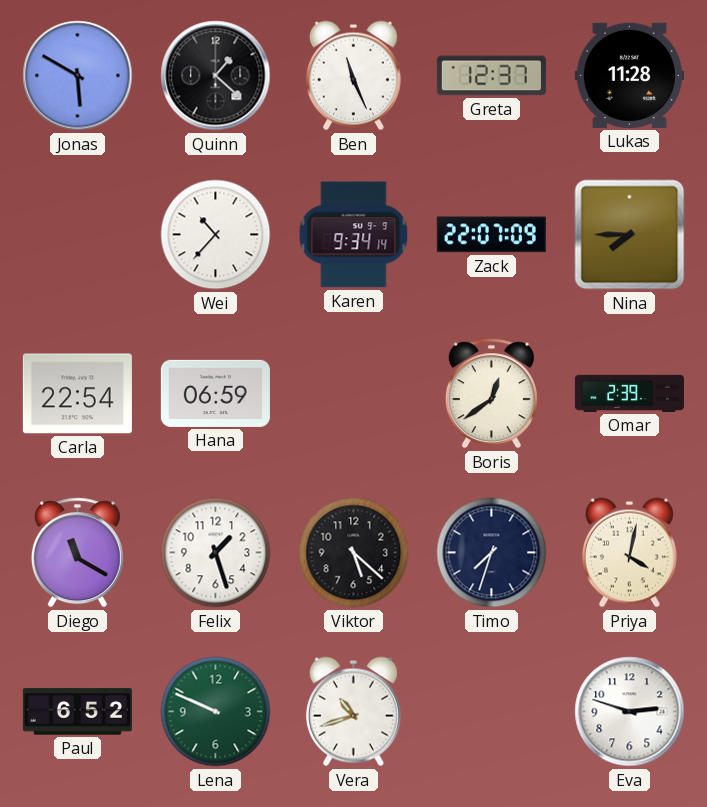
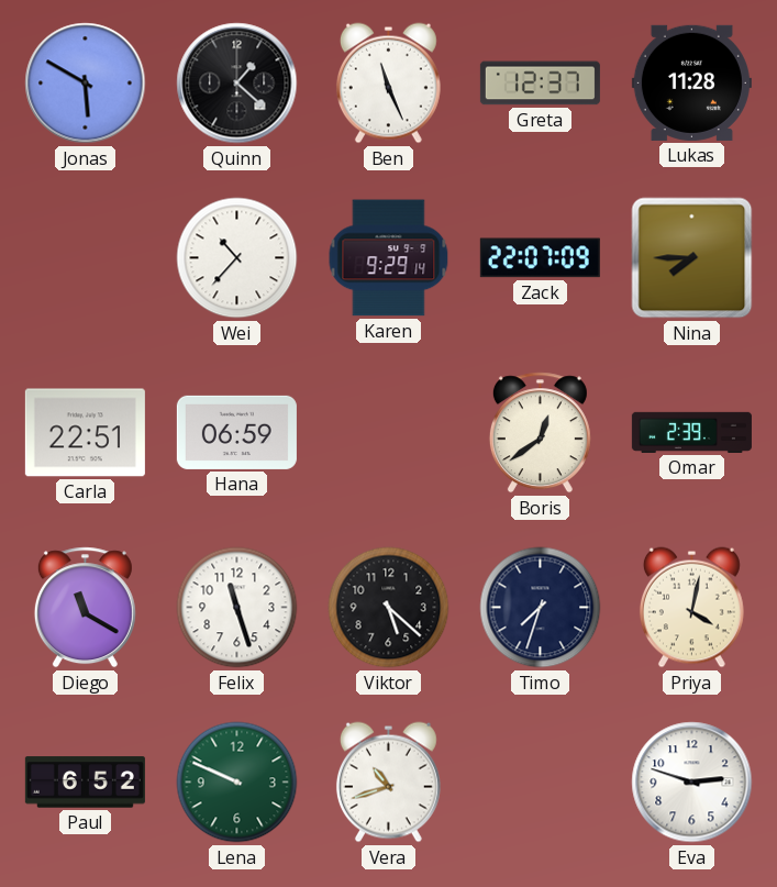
Karen: 9:34 -> 9:29 (389, 258)
Carla: 22:54 -> 22:51 (85, 433)
Felix: 1:27 -> 11:27 (237, 608)
